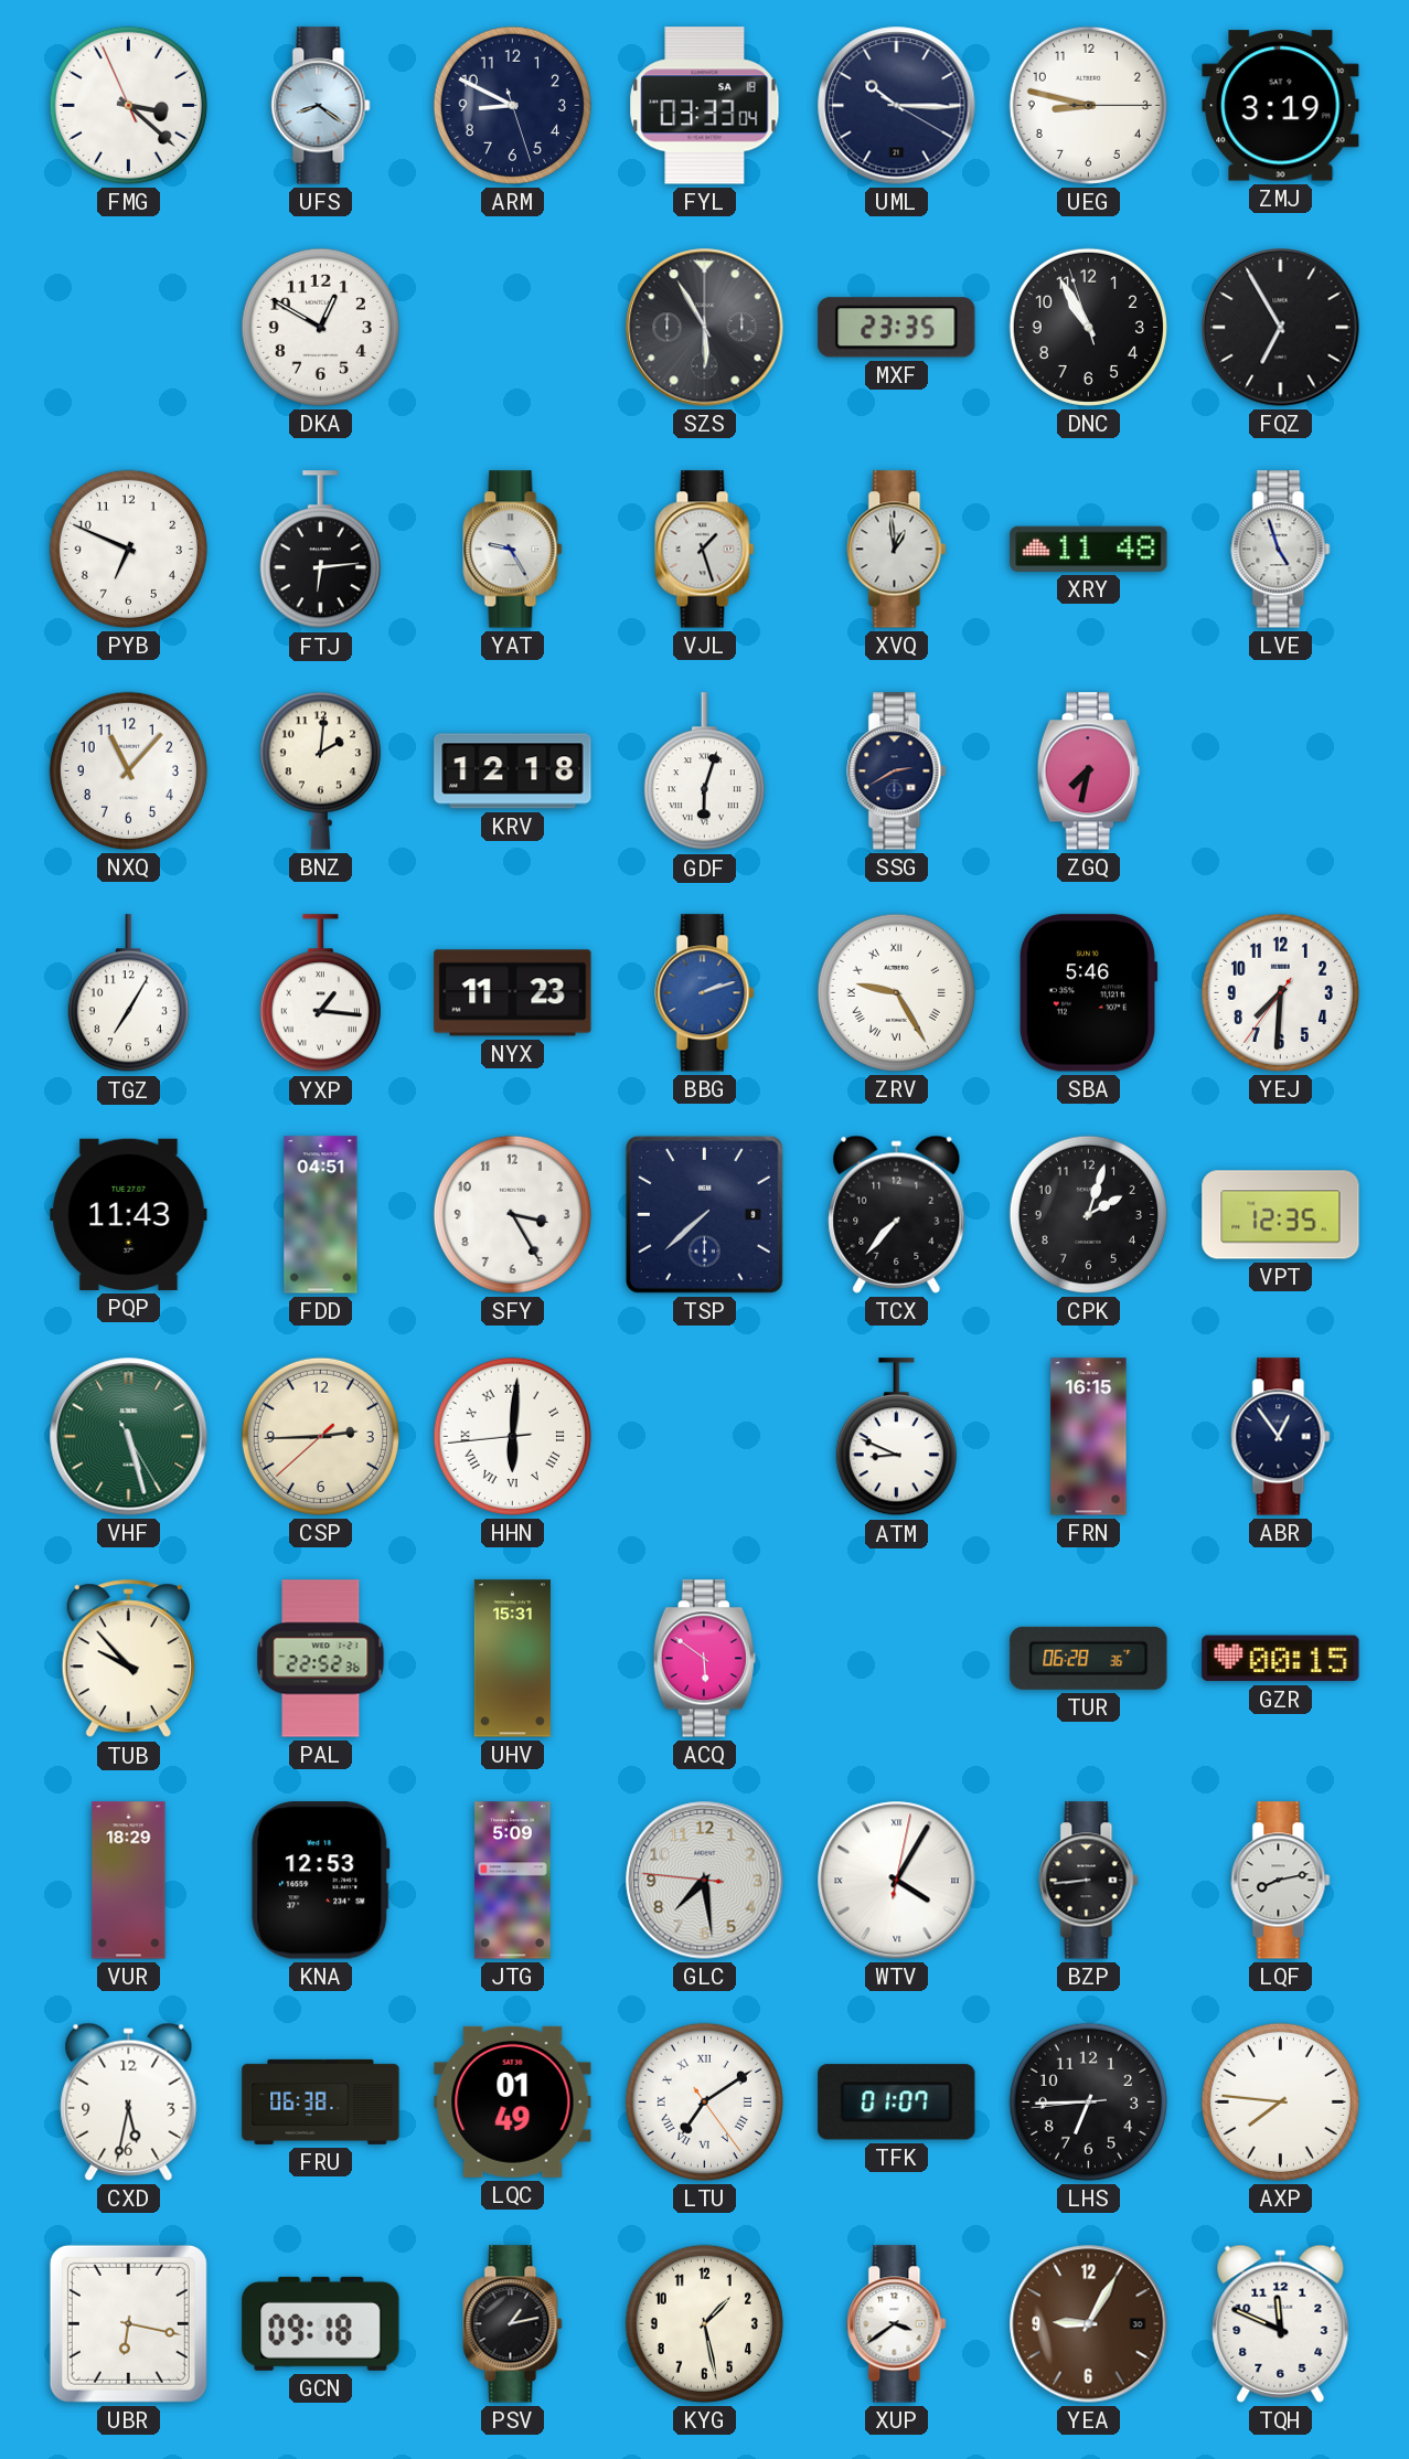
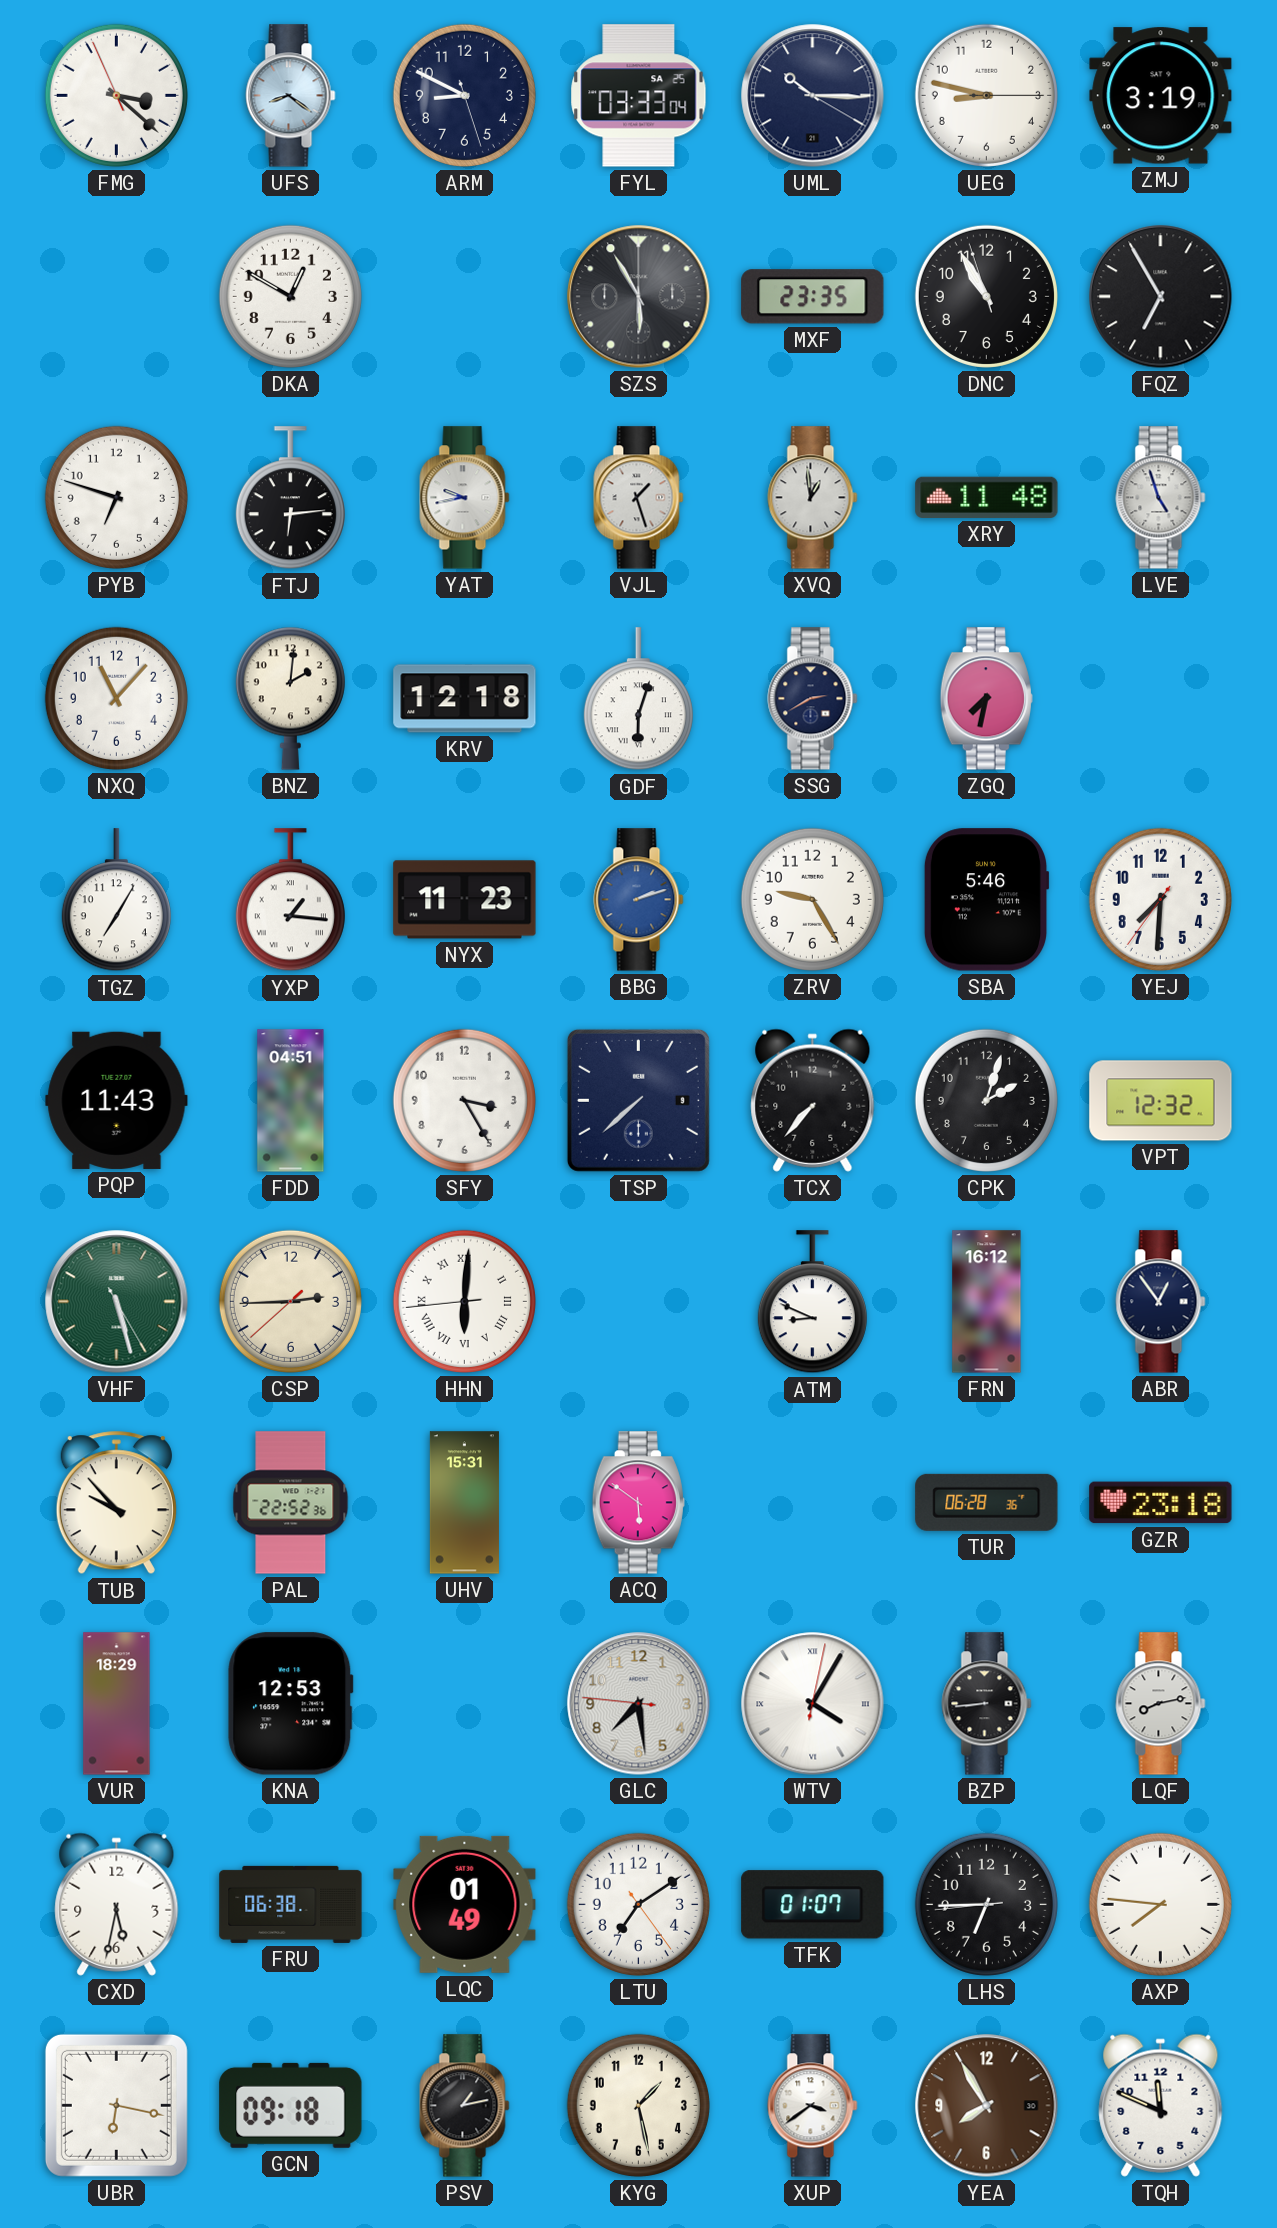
FYL date: SA 18 -> SA 25 (639, 96)
PYB: 6:49 -> 6:48 (116, 497)
YAT: 9:25 -> 9:43 (465, 498)
ZRV numerals: Roman -> Arabic (812, 899)
VPT: 12:35 -> 12:32 (1161, 1101)
FRN: 16:15 -> 16:12 (987, 1302)
GZR: 00:15 -> 23:18 (1161, 1503)
JTG: 5:09 -> none (513, 1881)
LTU numerals: Roman -> Arabic (638, 1904)
YEA: 9:05 -> 7:55 (987, 2106)
